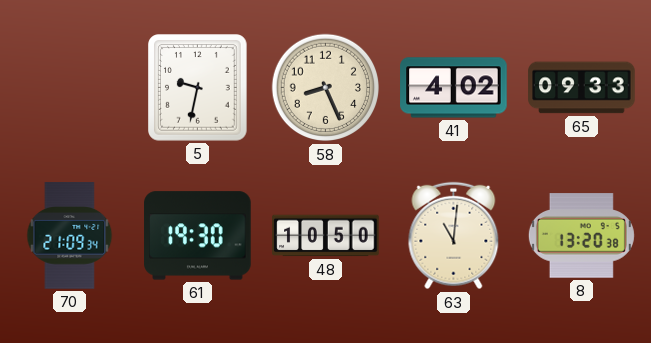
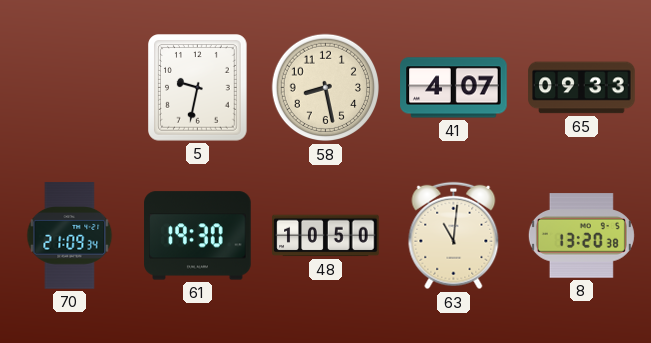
58: 8:26 -> 8:28 (326, 88)
41: 4:02 -> 4:07 (454, 88)
